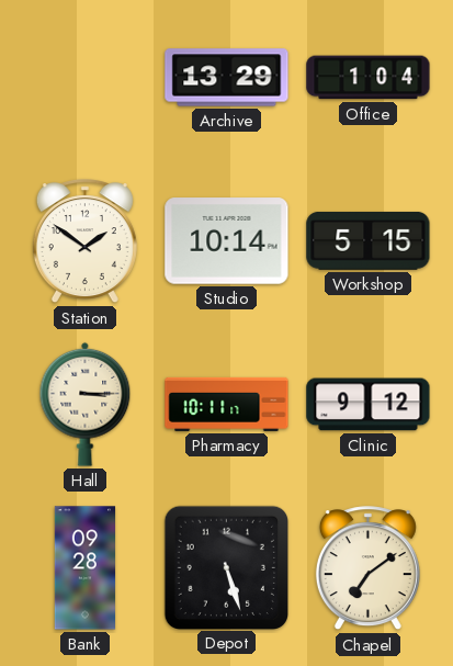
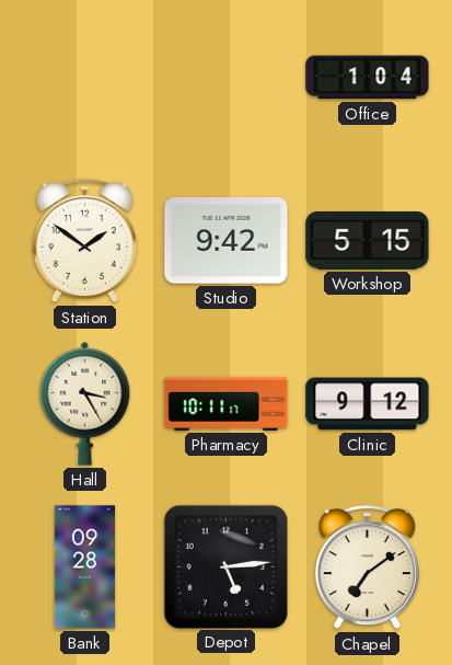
Archive: 13:29 -> none (227, 78)
Studio: 10:14 -> 9:42 (227, 241)
Hall: 3:15 -> 3:25 (85, 403)
Depot: 5:27 -> 5:14 (225, 566)
